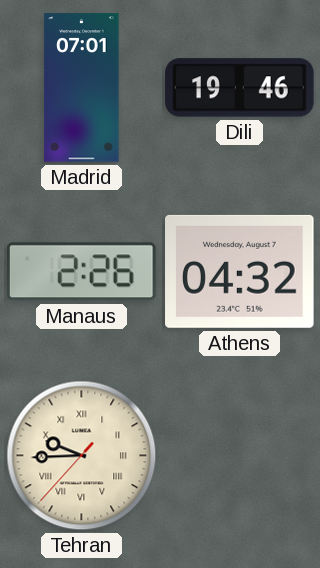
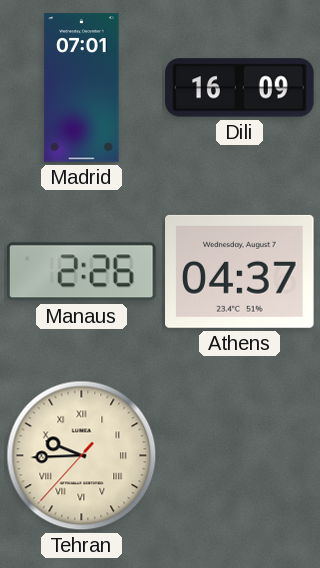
Dili: 19:46 -> 16:09 (240, 88)
Athens: 04:32 -> 04:37 (240, 271)
